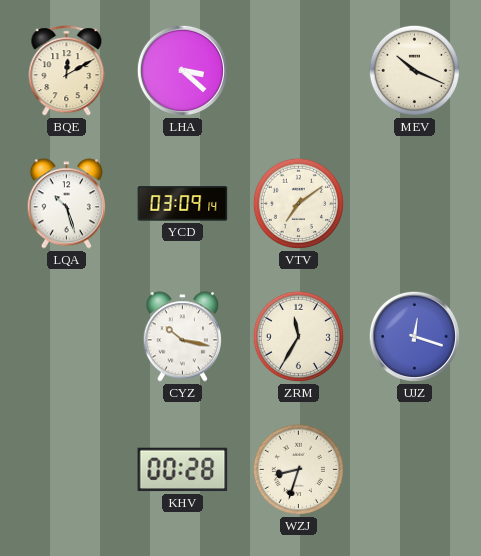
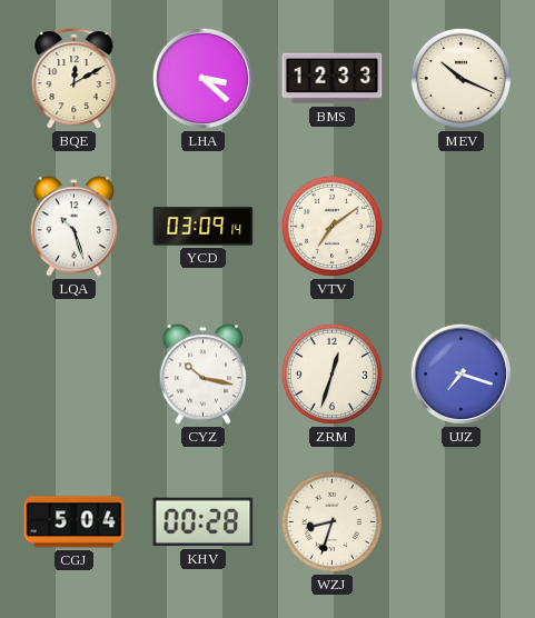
BMS: none -> 12:33 (333, 79)
ZRM: 11:35 -> 12:33 (331, 373)
UJZ: 12:18 -> 7:18 (460, 373)
CGJ: none -> 5:04 (75, 522)
